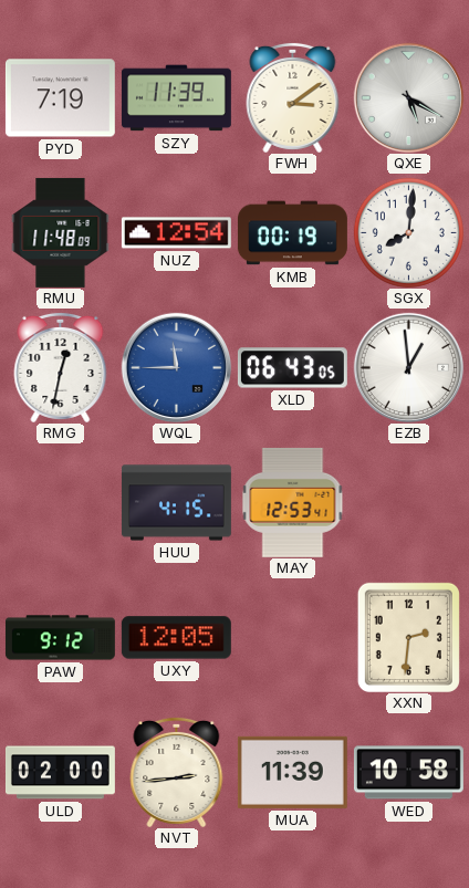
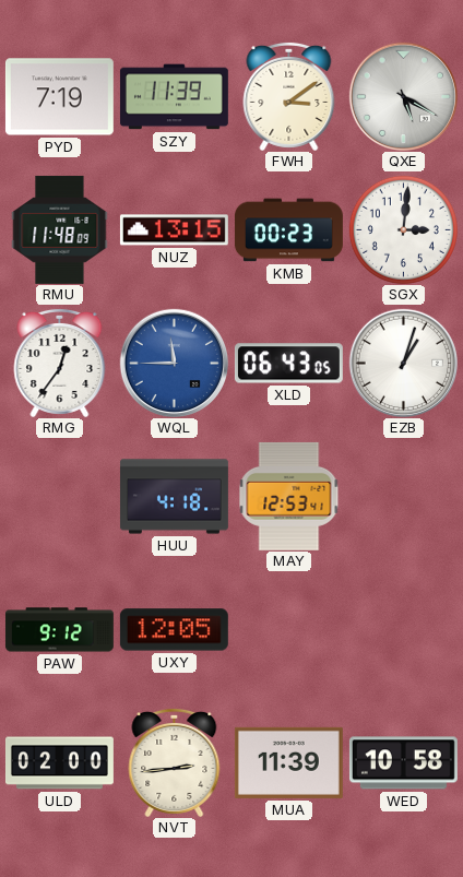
NUZ: 12:54 -> 13:15 (174, 230)
KMB: 00:19 -> 00:23 (288, 230)
SGX: 8:01 -> 3:01 (403, 229)
RMG: 12:32 -> 12:36 (60, 363)
EZB: 12:59 -> 1:03 (403, 363)
HUU: 4:15 -> 4:18 (174, 497)
XXN: 2:31 -> none (408, 637)
